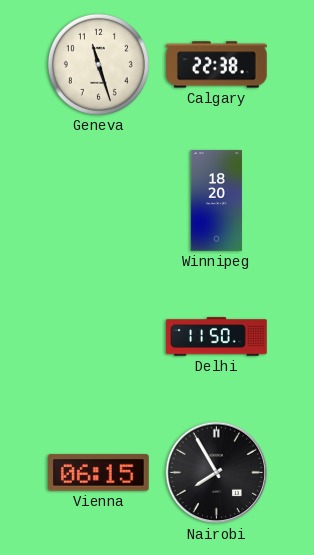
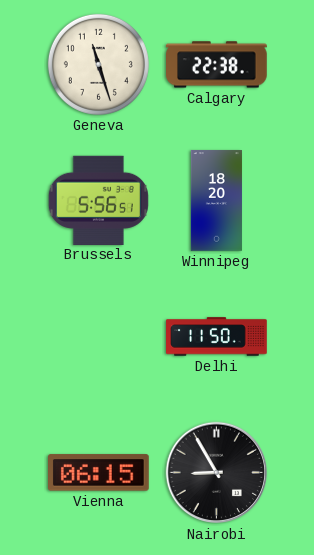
Brussels: none -> 5:56 (98, 200)
Nairobi: 7:55 -> 8:55 (217, 473)
